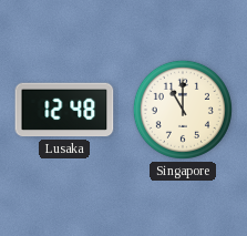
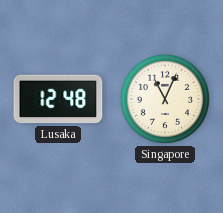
Singapore: 11:00 -> 11:04 (165, 99)
